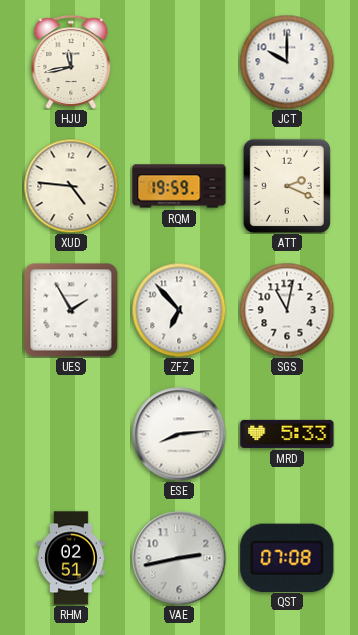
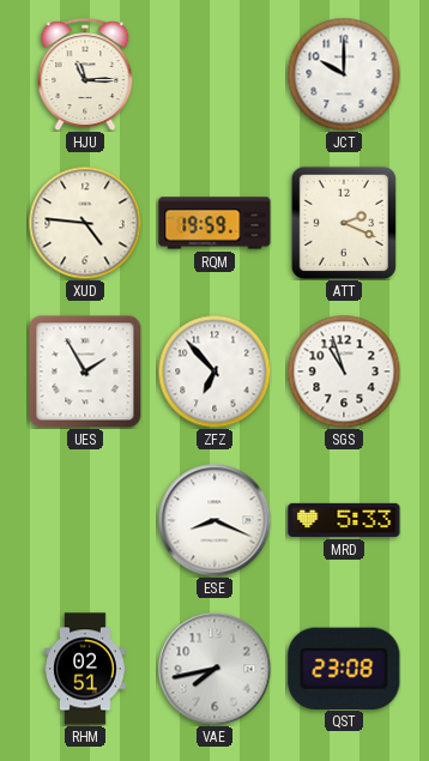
HJU: 11:43 -> 11:15 (85, 74)
SGS: 11:02 -> 10:57 (344, 372)
ESE: 8:14 -> 8:19 (214, 520)
VAE: 2:43 -> 7:43 (214, 669)
QST: 07:08 -> 23:08 (344, 668)
